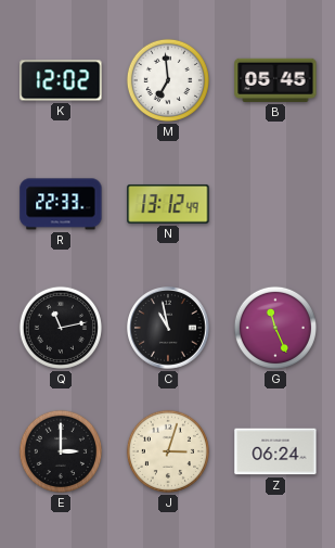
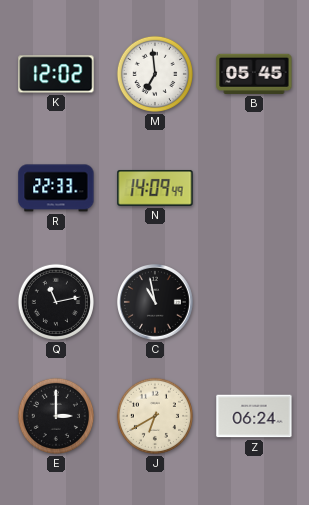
N: 13:12 -> 14:09 (155, 188)
G: 11:26 -> none (275, 328)
J: 3:03 -> 6:40 (155, 416)
